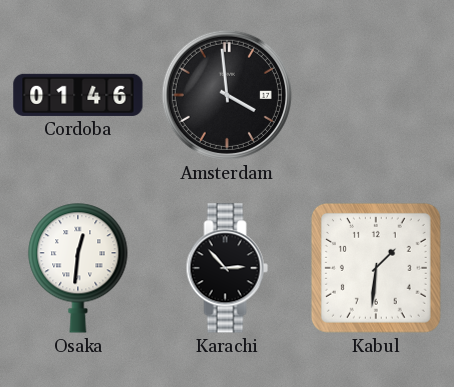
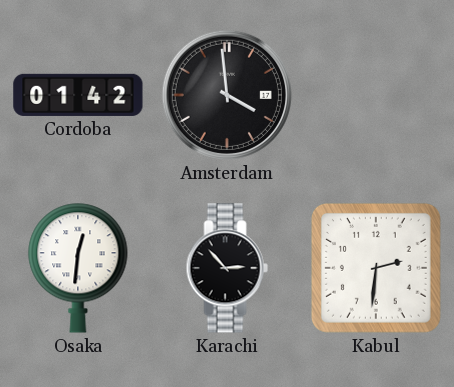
Cordoba: 01:46 -> 01:42 (78, 95)
Kabul: 1:31 -> 2:31 (376, 268)
